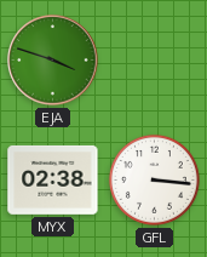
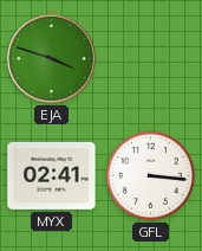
MYX: 02:38 -> 02:41 (52, 175)
